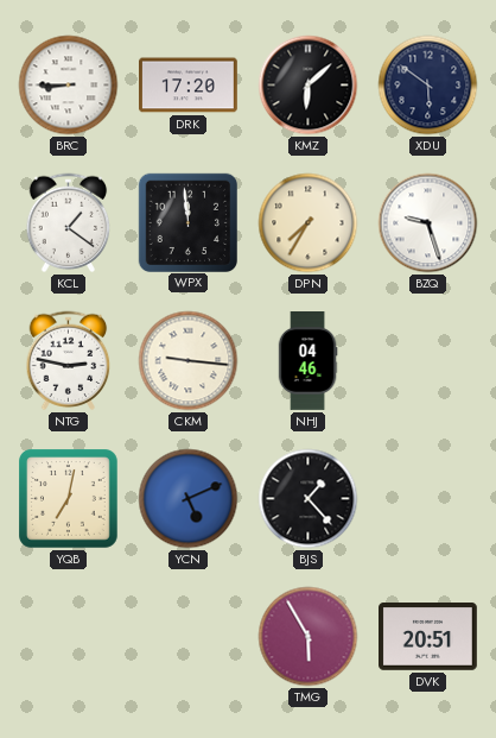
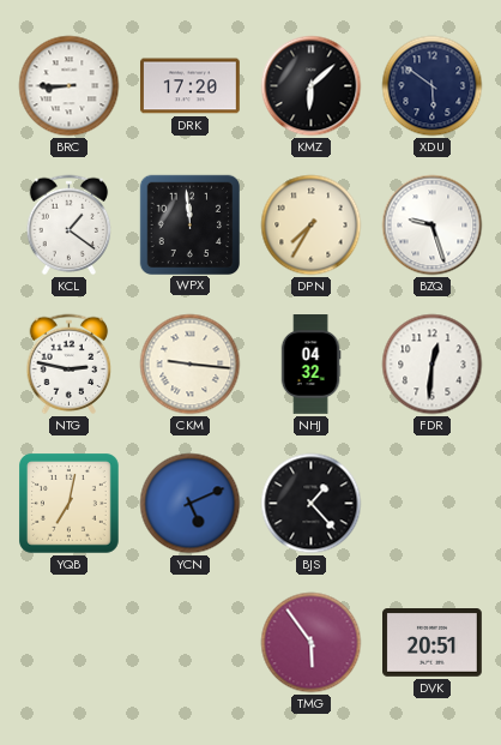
NHJ: 04:46 -> 04:32 (310, 365)
FDR: none -> 12:31 (433, 365)
TMG: 5:55 -> 5:54 (312, 643)
